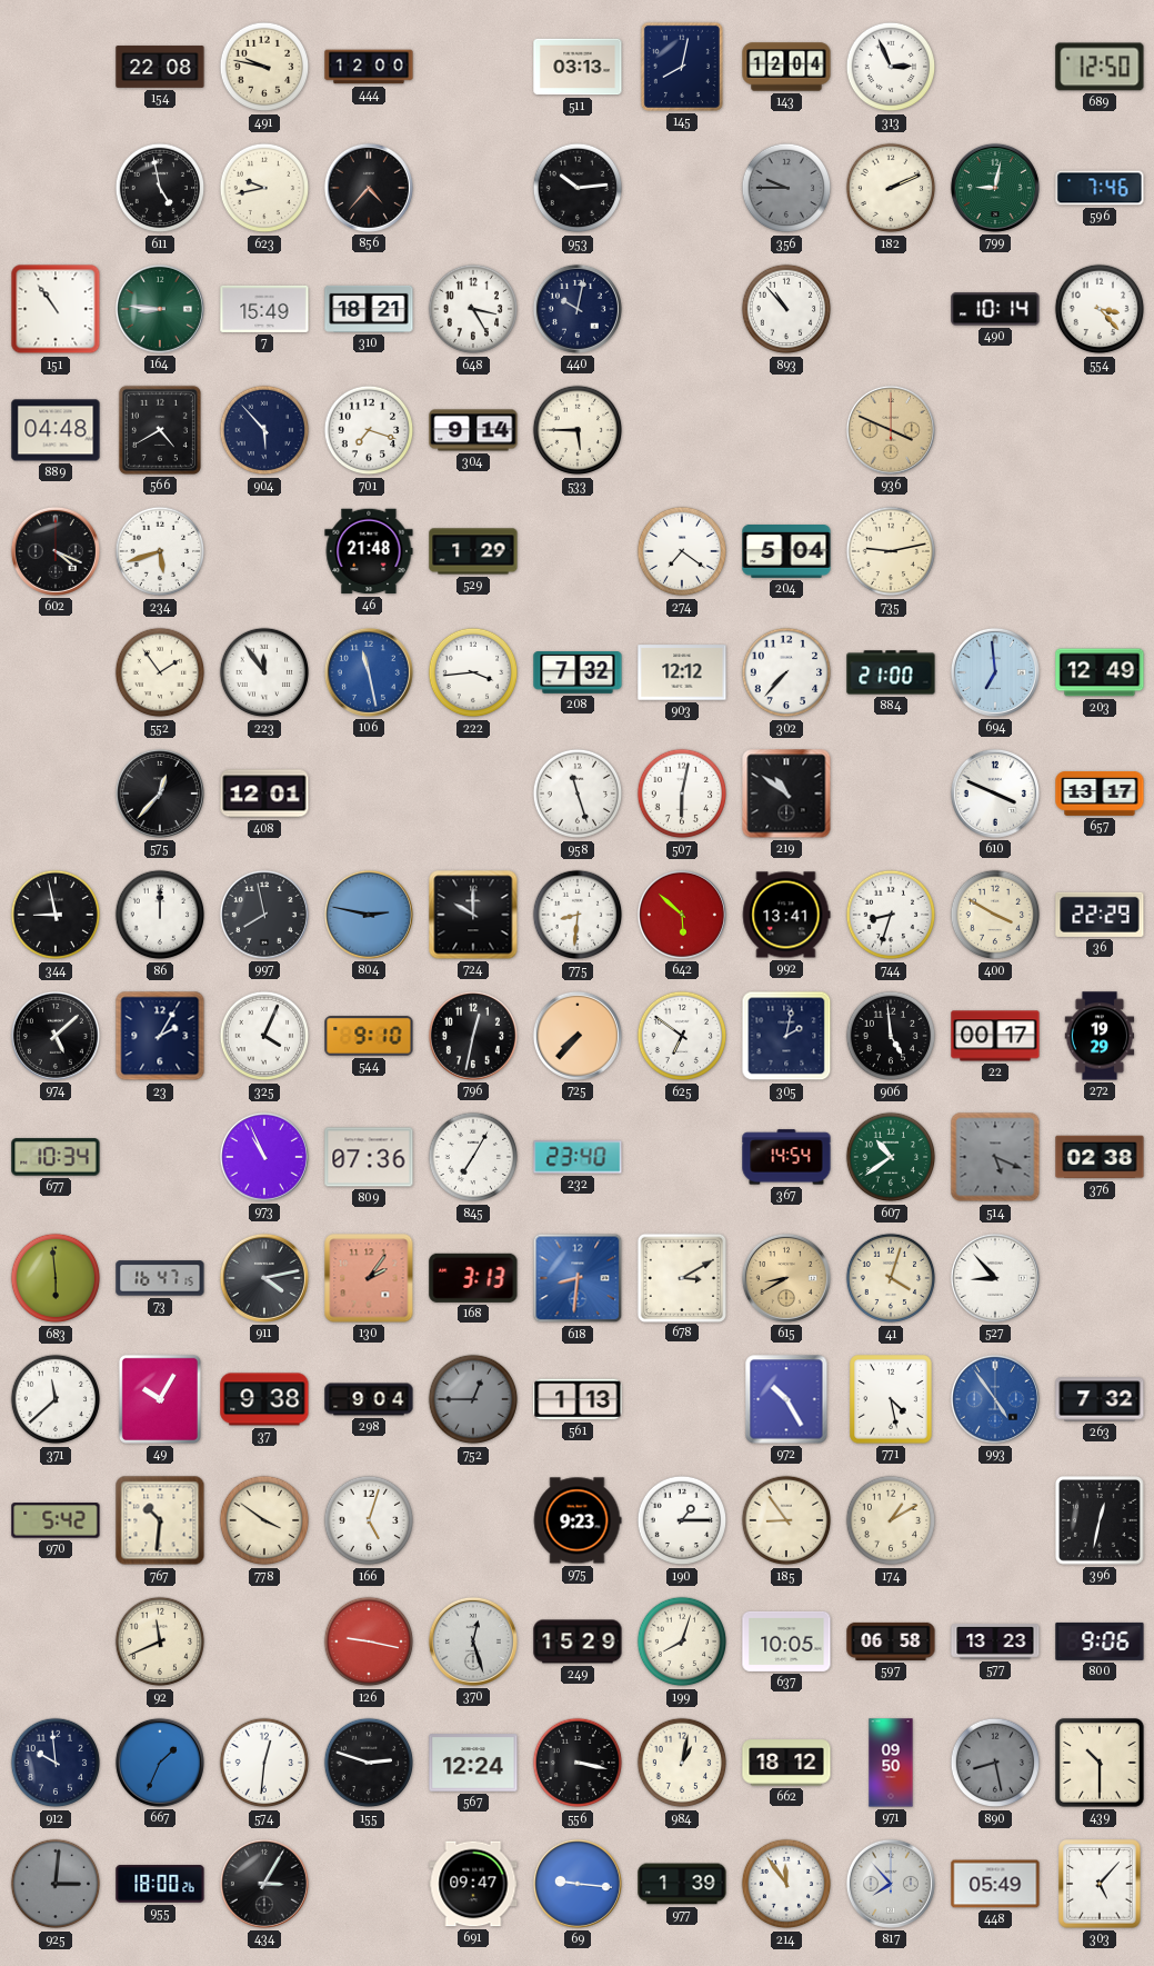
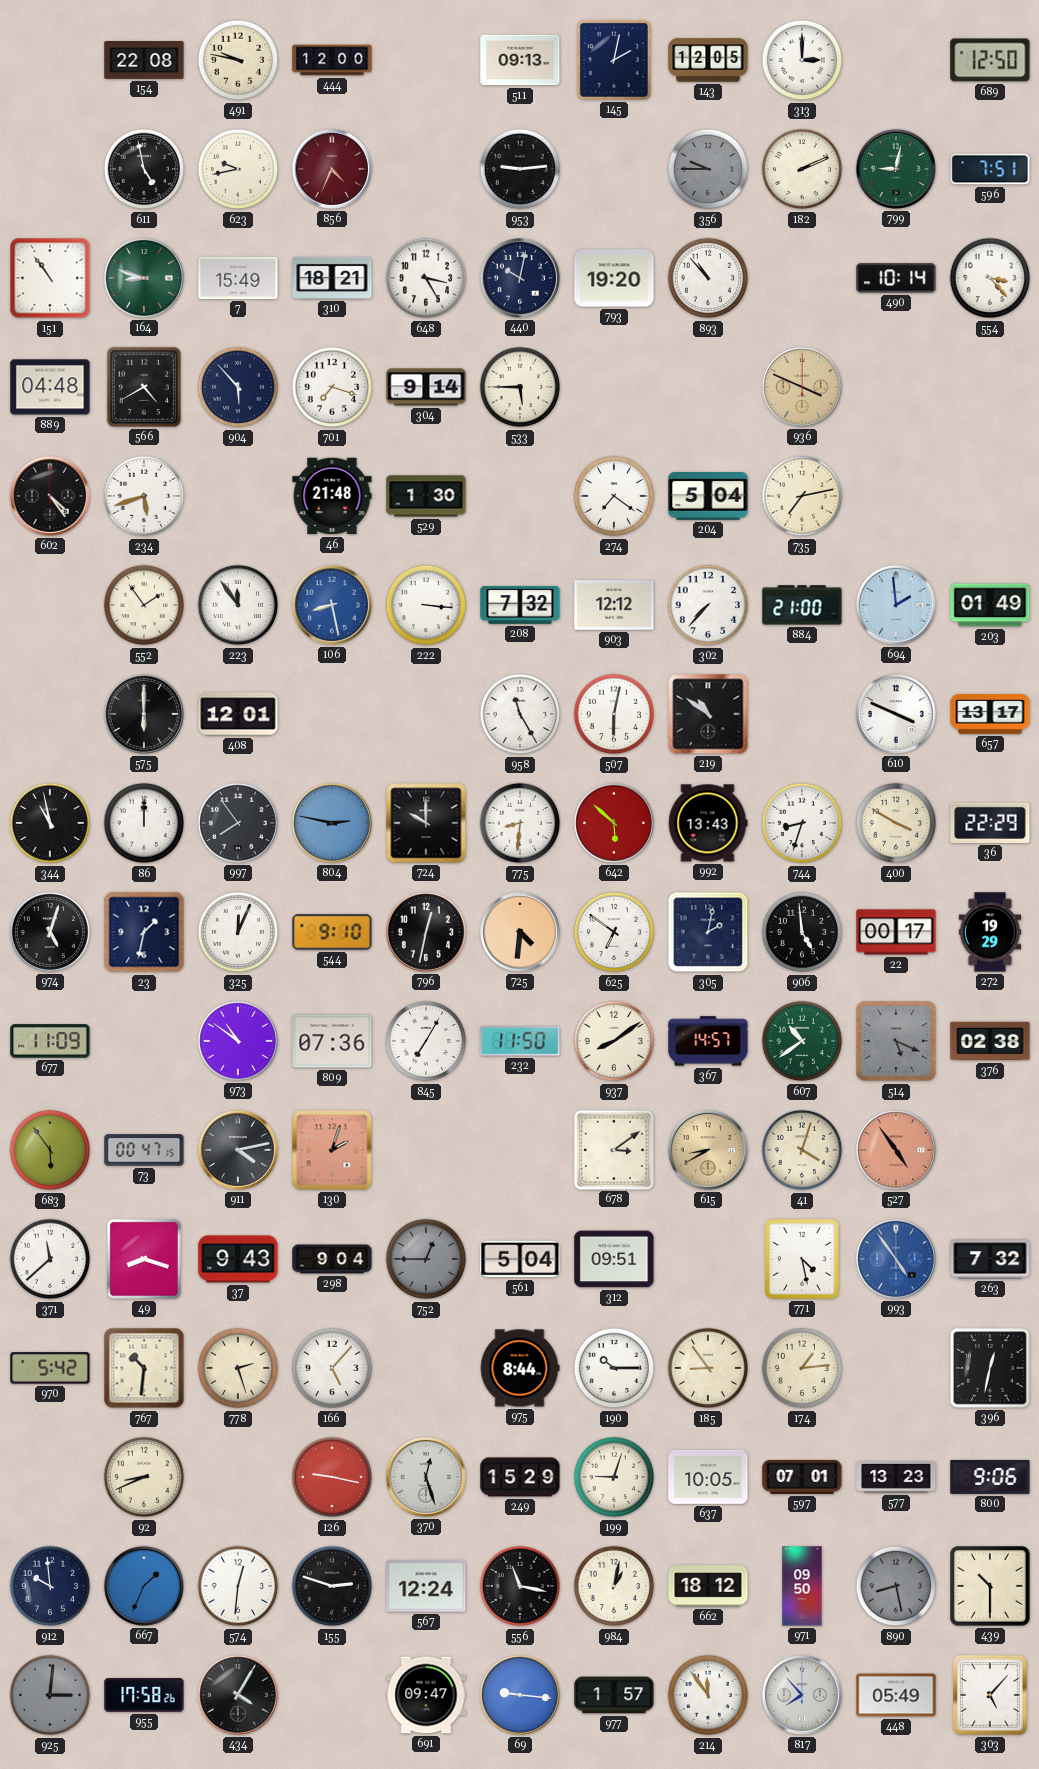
511: 03:13 -> 09:13 (520, 60)
145: 8:02 -> 2:02 (614, 60)
143: 12:04 -> 12:05 (708, 60)
313: 2:56 -> 3:00 (802, 60)
856: 4:37 -> 4:34 (332, 169)
856 dial: black -> burgundy (332, 169)
953: 10:14 -> 9:14 (520, 169)
596: 7:46 -> 7:51 (990, 169)
164: 8:46 -> 8:48 (144, 278)
793: none -> 19:20 (614, 278)
602: 4:19 -> 4:24 (50, 496)
529: 1:29 -> 1:30 (426, 496)
735: 9:13 -> 7:13 (802, 496)
106: 11:28 -> 8:28 (332, 605)
222: 3:44 -> 3:16 (426, 605)
694: 6:59 -> 1:59 (896, 605)
203: 12:49 -> 01:49 (990, 605)
575: 12:37 -> 6:00 (144, 714)
958: 11:27 -> 11:25 (520, 714)
344: 8:58 -> 10:58 (50, 823)
997: 7:58 -> 7:54 (238, 823)
992: 13:41 -> 13:43 (708, 823)
974: 5:08 -> 5:03 (50, 932)
23: 2:05 -> 1:32 (144, 932)
325: 4:04 -> 12:04 (238, 932)
725: 7:37 -> 4:31 (520, 932)
677: 10:34 -> 11:09 (50, 1041)
973: 10:56 -> 10:51 (238, 1041)
232: 23:40 -> 11:50 (520, 1041)
937: none -> 8:09 (614, 1041)
367: 14:54 -> 14:57 (708, 1041)
683: 5:59 -> 5:54 (50, 1150)
73: 16:47 -> 00:47 (144, 1150)
130: 2:06 -> 2:03 (332, 1150)
168: 3:13 -> none (473, 1278)
618: 8:31 -> none (578, 1278)
678: 3:10 -> 3:09 (613, 1149)
527: 8:53 -> 4:54 (896, 1150)
527 dial: white -> salmon (896, 1150)
49: 10:05 -> 8:18 (144, 1259)
37: 9:38 -> 9:43 (238, 1259)
561: 1:13 -> 5:04 (520, 1259)
312: none -> 09:51 (614, 1259)
972: 10:25 -> none (786, 1399)
778: 3:51 -> 2:27 (238, 1368)
166: 5:03 -> 5:07 (332, 1368)
975: 9:23 -> 8:44 (520, 1368)
190: 1:15 -> 10:15 (614, 1368)
174: 1:10 -> 1:14 (802, 1368)
92: 11:41 -> 8:41 (144, 1477)
199: 8:03 -> 9:03 (614, 1477)
597: 06:58 -> 07:01 (802, 1477)
556: 3:17 -> 11:17 (520, 1586)
955: 18:00 -> 17:58 (144, 1695)
434: 3:05 -> 4:05 (238, 1695)
977: 1:39 -> 1:57 (614, 1695)
